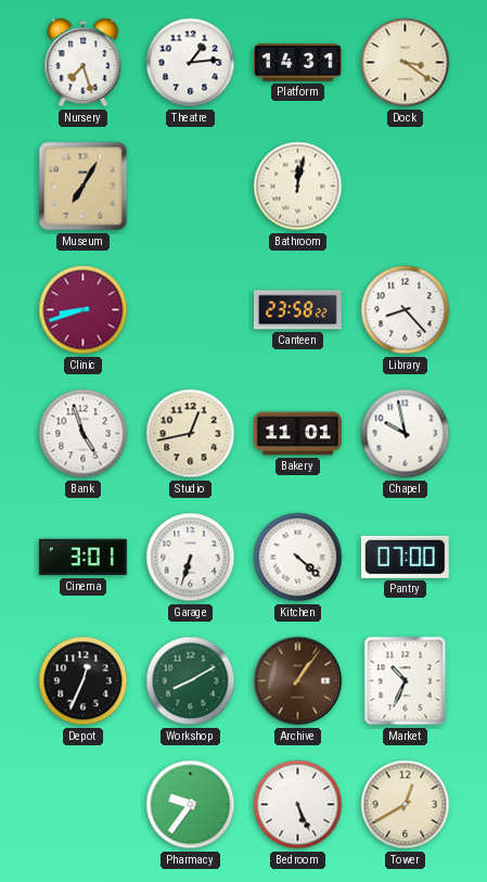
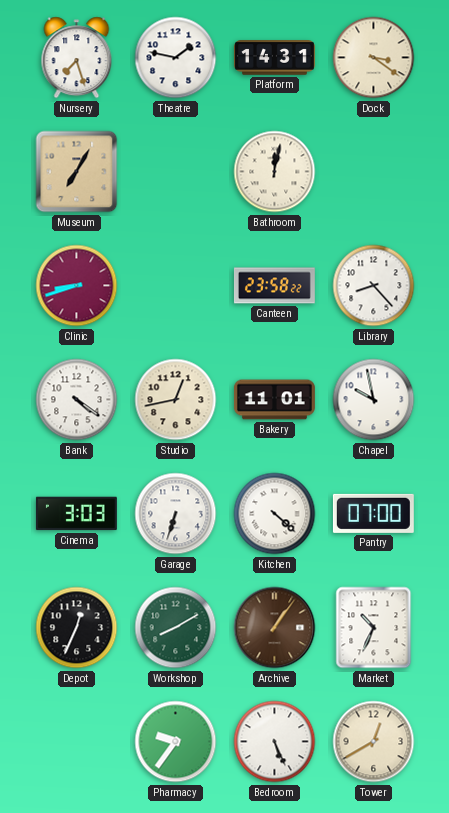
Theatre: 1:14 -> 1:47 (176, 58)
Bank: 4:57 -> 4:21 (77, 400)
Cinema: 3:01 -> 3:03 (76, 514)
